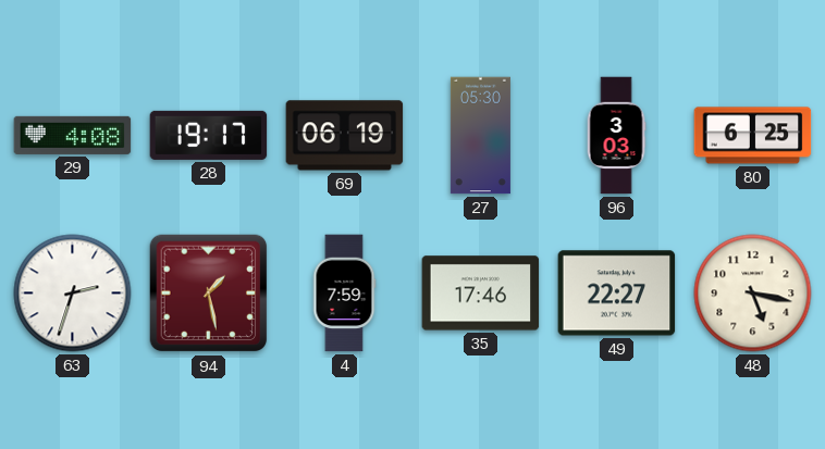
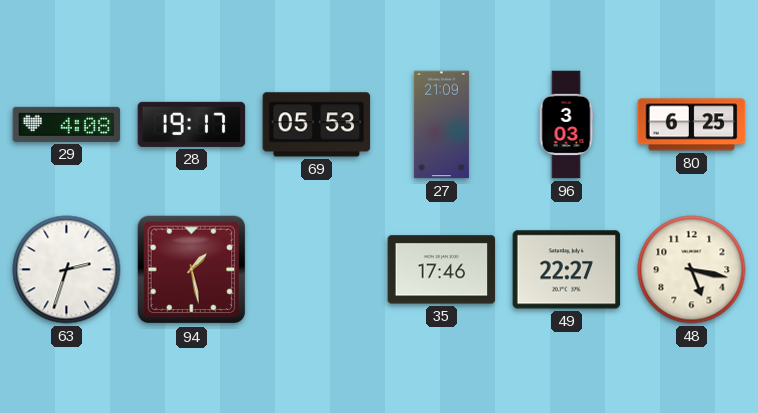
69: 06:19 -> 05:53 (317, 125)
27: 05:30 -> 21:09 (441, 125)
4: 7:59 -> none (344, 294)
